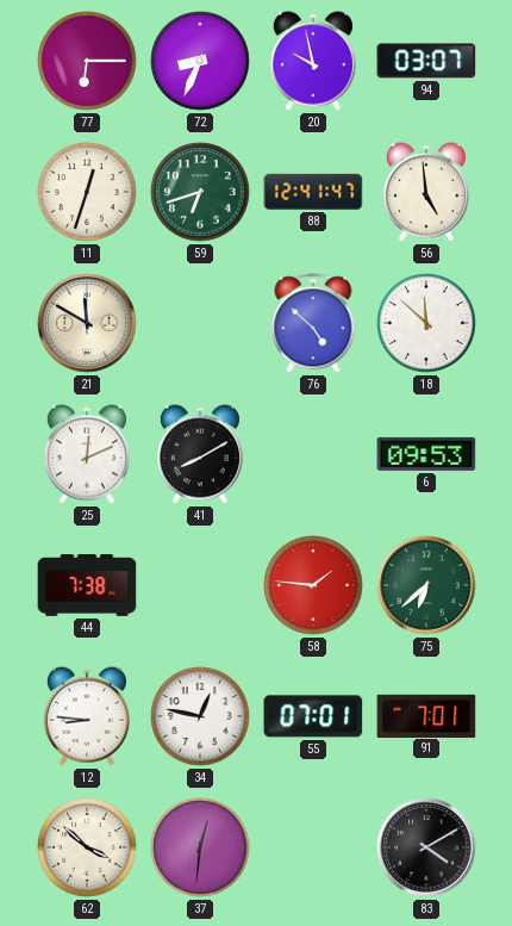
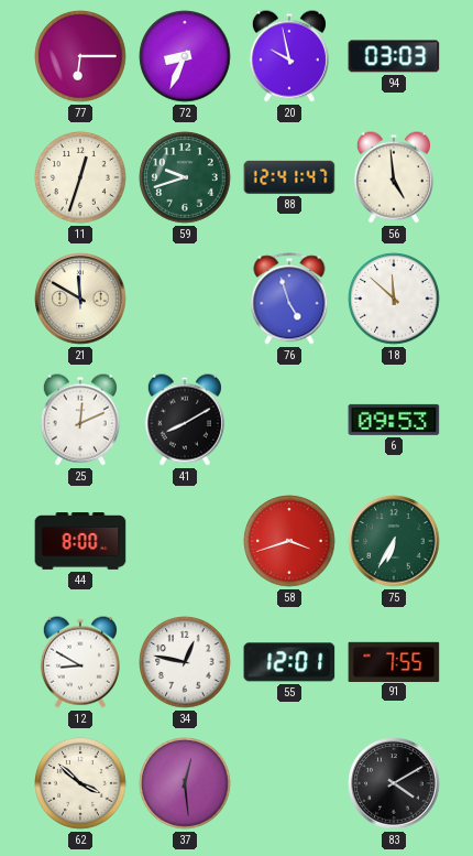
94: 03:07 -> 03:03 (394, 56)
59: 6:42 -> 9:42 (185, 177)
76: 4:52 -> 4:57 (289, 299)
44: 7:38 -> 8:00 (80, 542)
58: 1:46 -> 3:42 (289, 541)
75: 6:38 -> 6:35 (394, 541)
12: 8:46 -> 8:50 (80, 662)
55: 07:01 -> 12:01 (289, 662)
91: 7:01 -> 7:55 (394, 661)
37: 12:31 -> 12:29 (185, 783)
